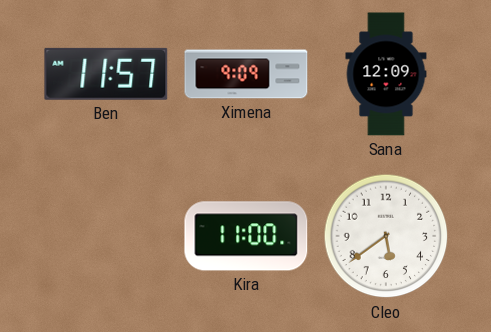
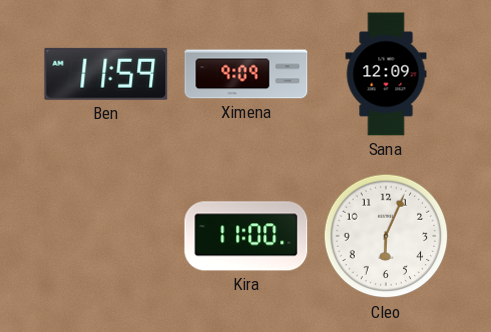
Ben: 11:57 -> 11:59 (106, 74)
Cleo: 5:39 -> 6:04 (386, 236)
